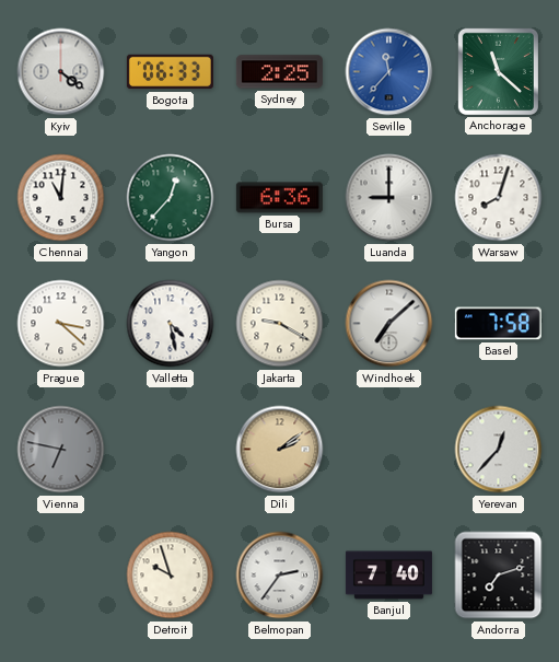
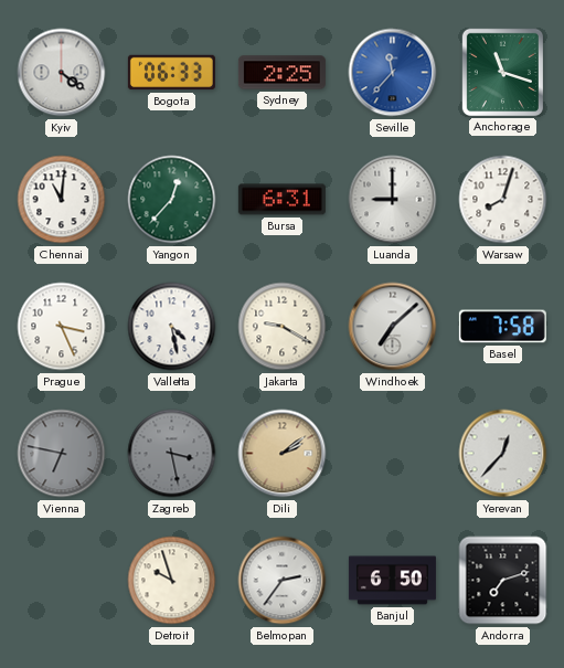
Anchorage: 11:22 -> 11:18 (502, 72)
Bursa: 6:36 -> 6:31 (281, 200)
Prague: 3:22 -> 3:26 (62, 327)
Zagreb: none -> 3:28 (172, 454)
Banjul: 7:40 -> 6:50 (392, 581)
